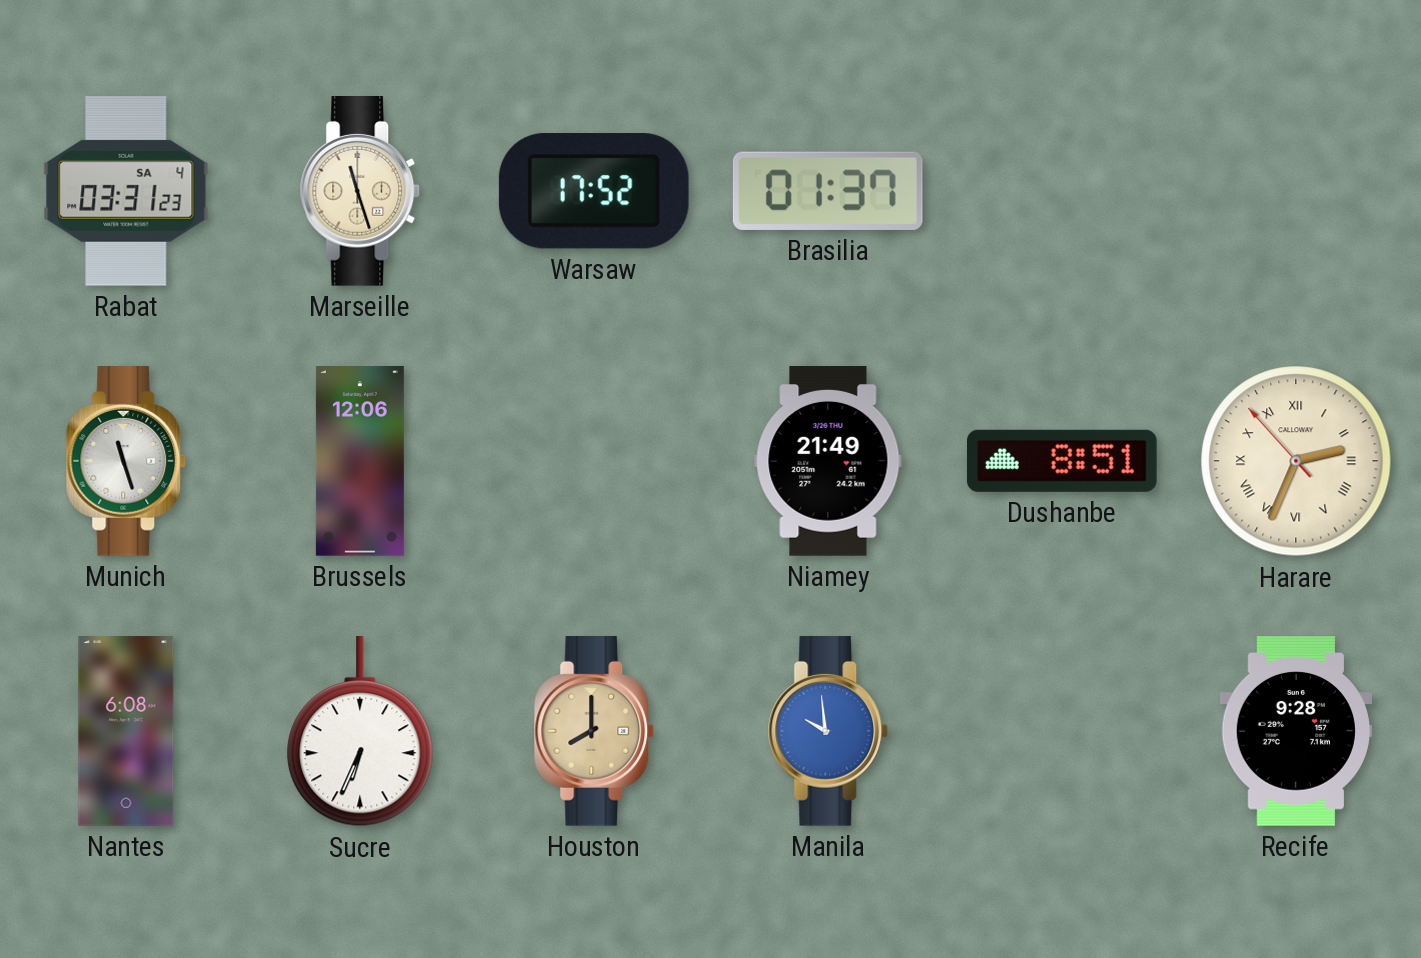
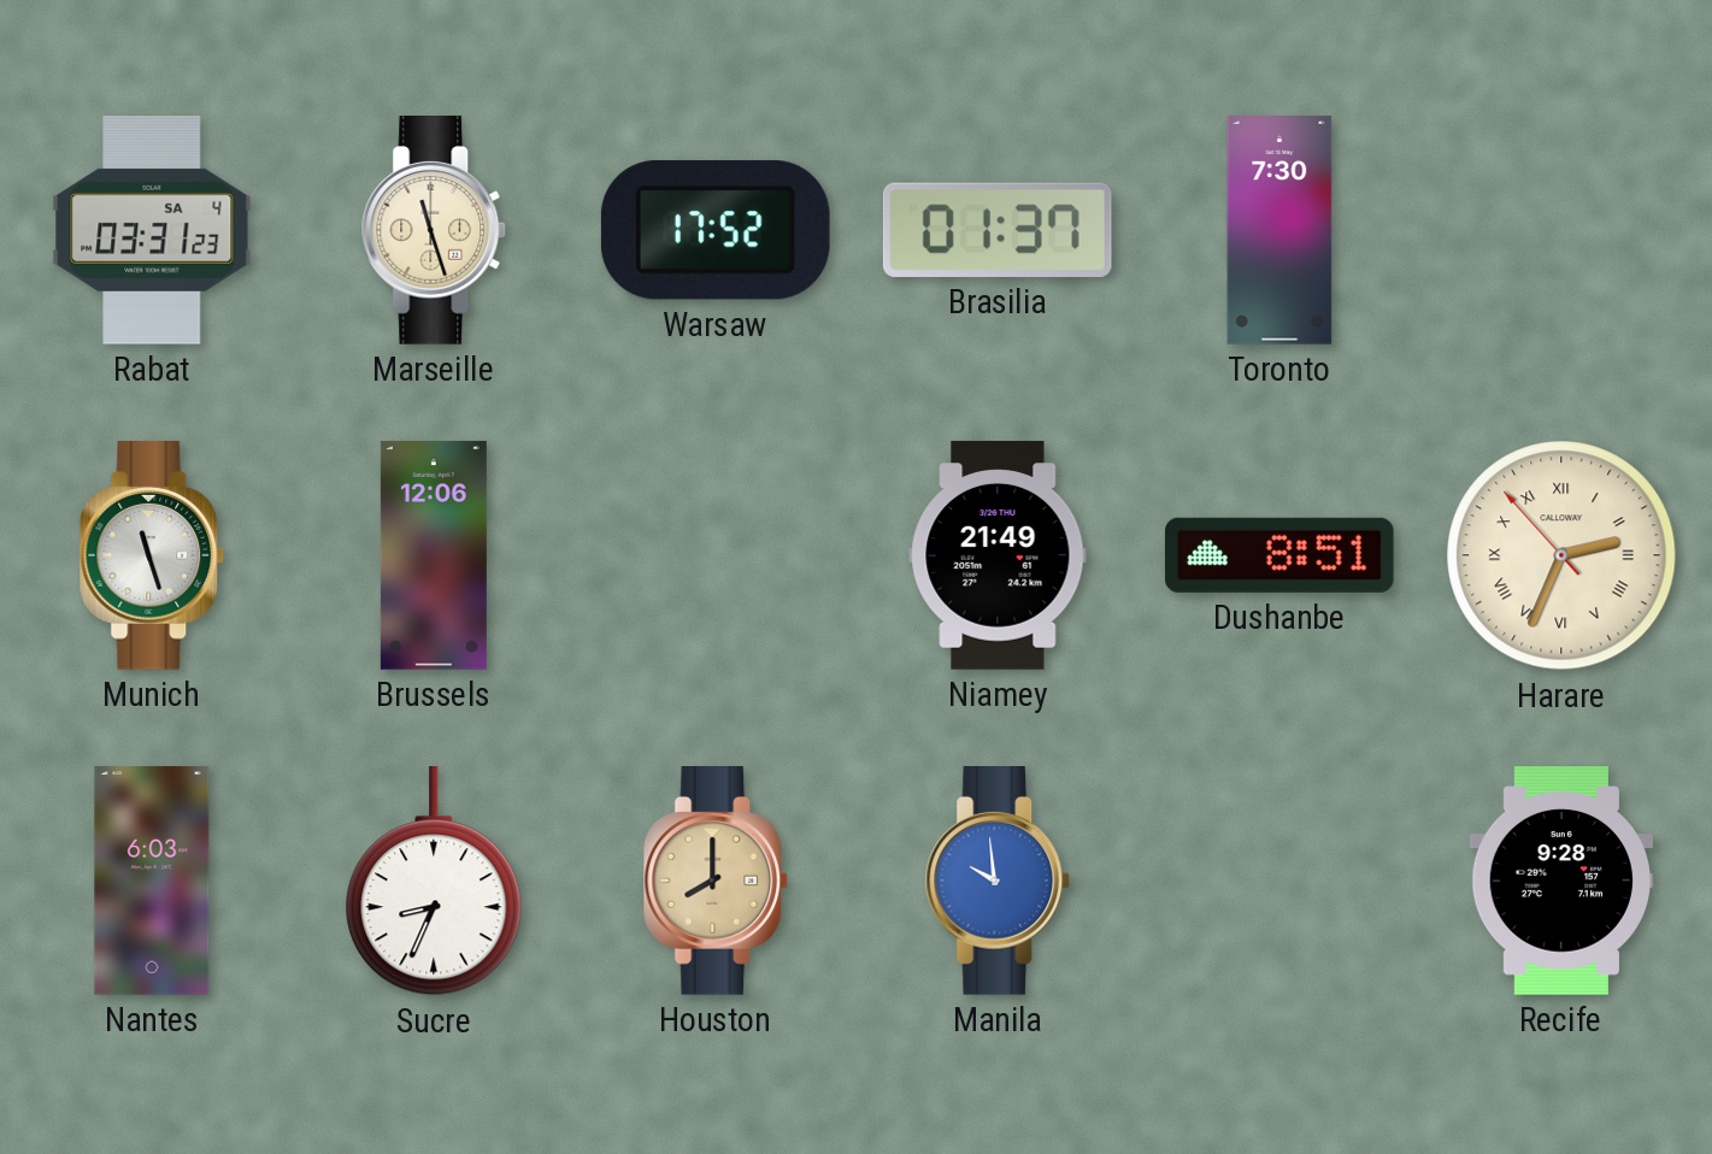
Toronto: none -> 7:30 (1279, 230)
Nantes: 6:08 -> 6:03 (152, 881)
Sucre: 6:34 -> 8:34 (434, 882)
